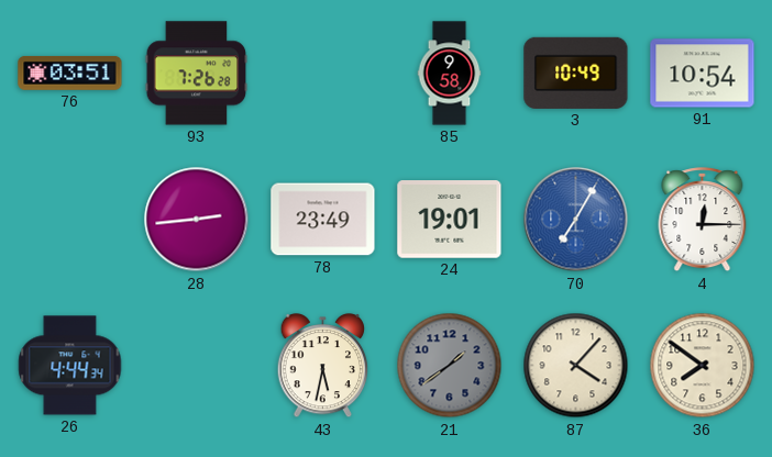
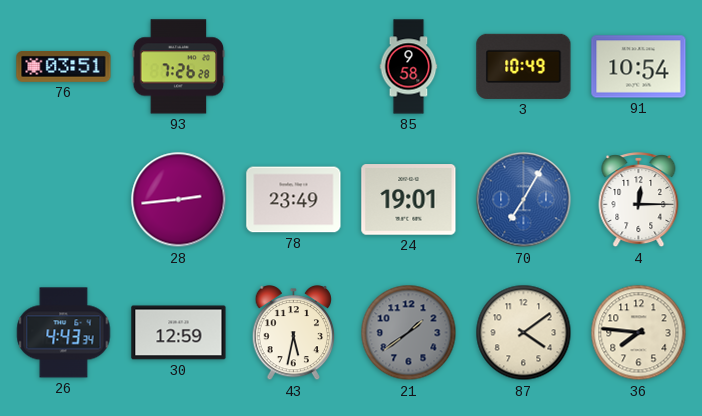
26: 4:44 -> 4:43 (64, 333)
30: none -> 12:59 (179, 333)
87: 4:07 -> 4:09 (524, 333)
36: 7:51 -> 7:46 (639, 333)
